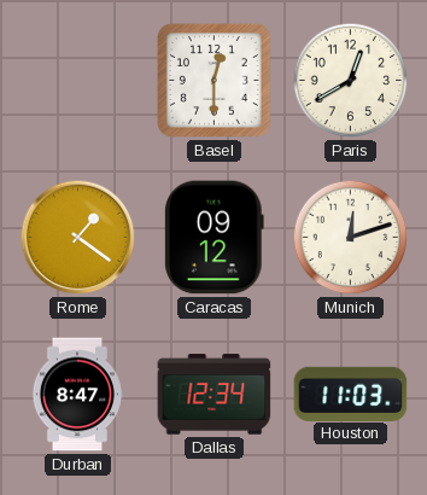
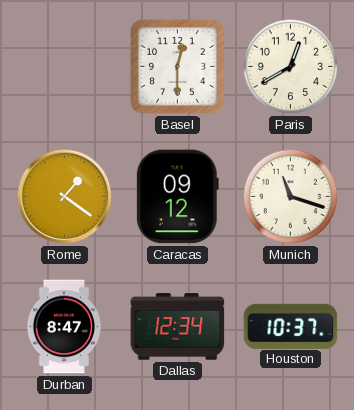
Munich: 12:12 -> 11:18 (291, 197)
Houston: 11:03 -> 10:37 (291, 326)
